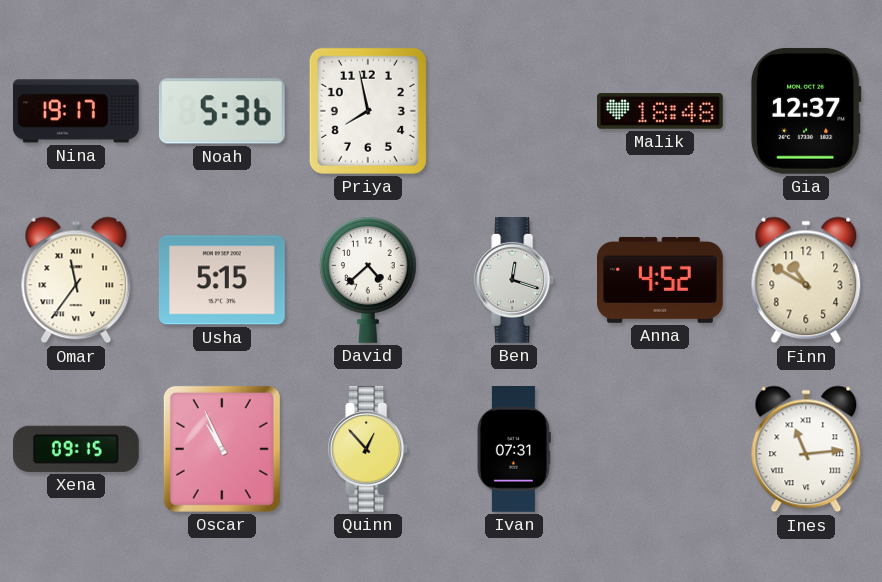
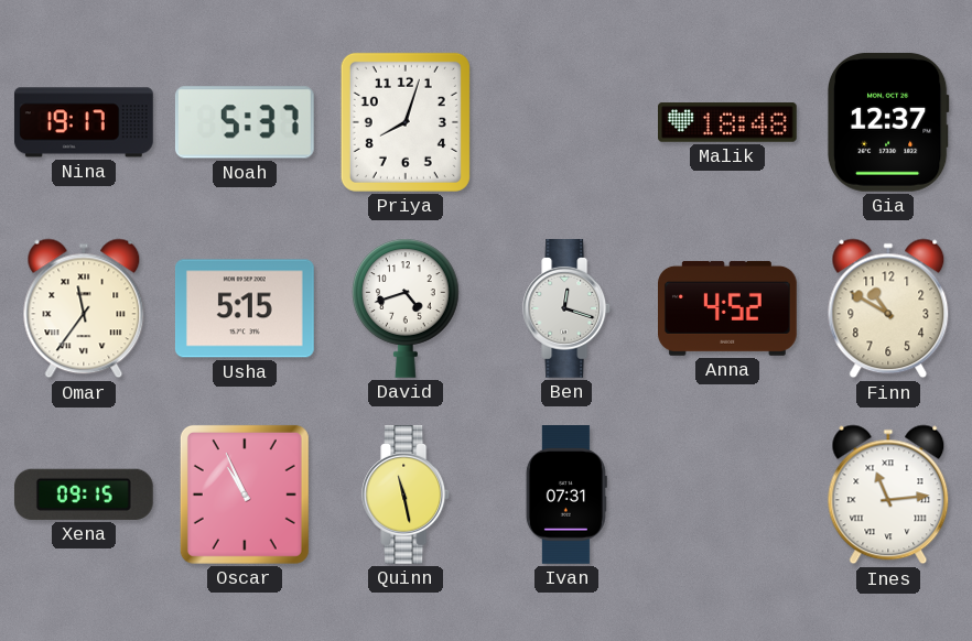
Noah: 5:36 -> 5:37 (245, 122)
Priya: 7:58 -> 8:03 (406, 122)
David: 4:38 -> 4:42 (406, 308)
Quinn: 12:53 -> 11:28 (407, 496)
